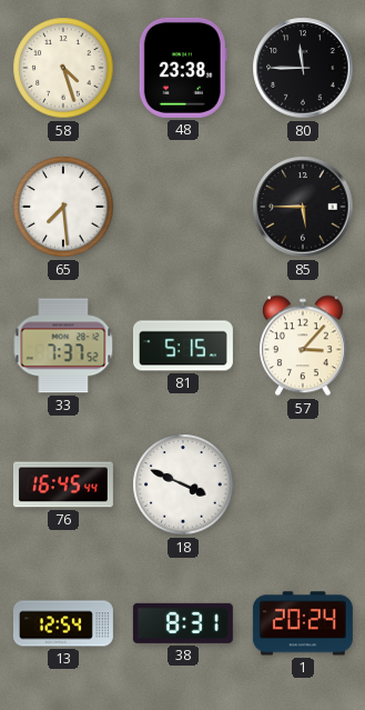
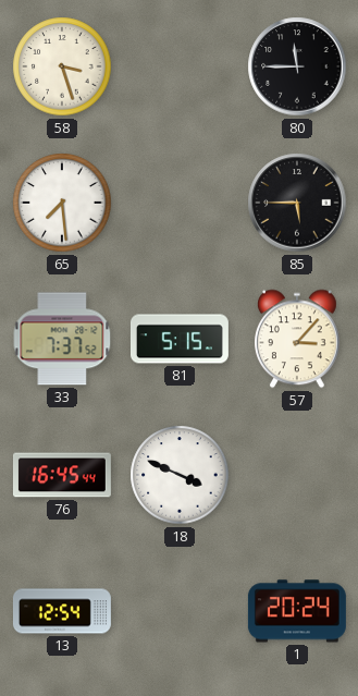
58: 4:27 -> 3:27 (62, 66)
48: 23:38 -> none (183, 68)
38: 8:31 -> none (183, 623)
